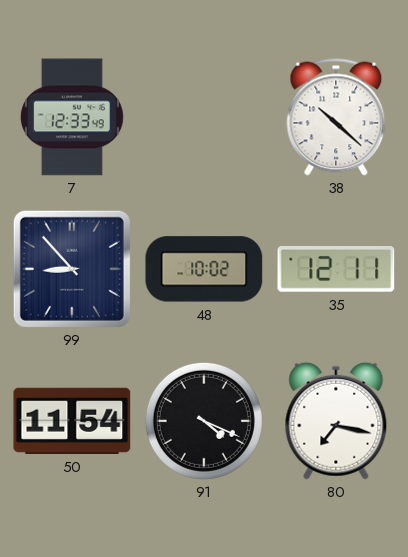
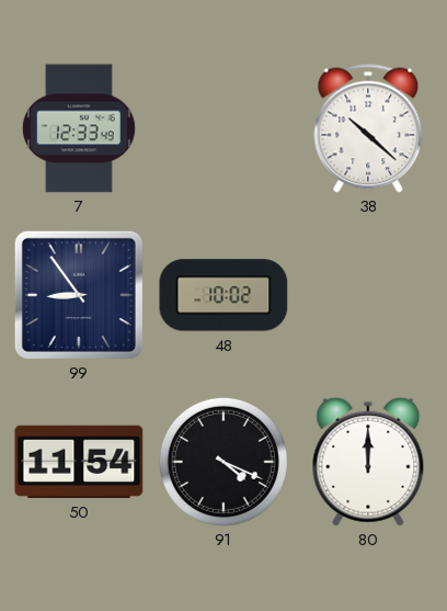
99: 8:53 -> 8:54 (79, 295)
35: 12:11 -> none (336, 270)
80: 7:17 -> 12:00 (368, 462)
